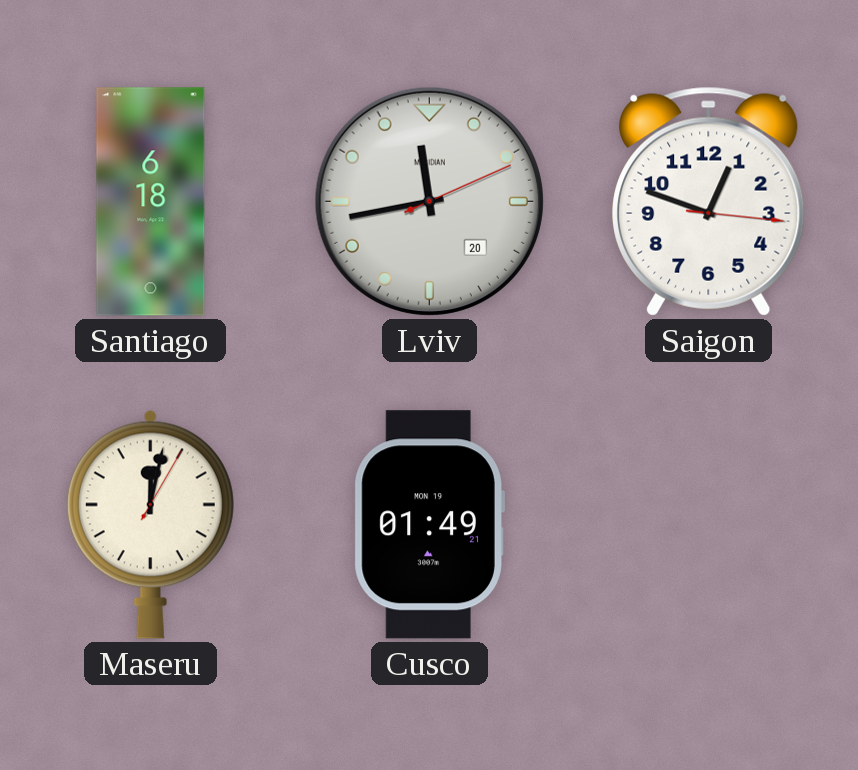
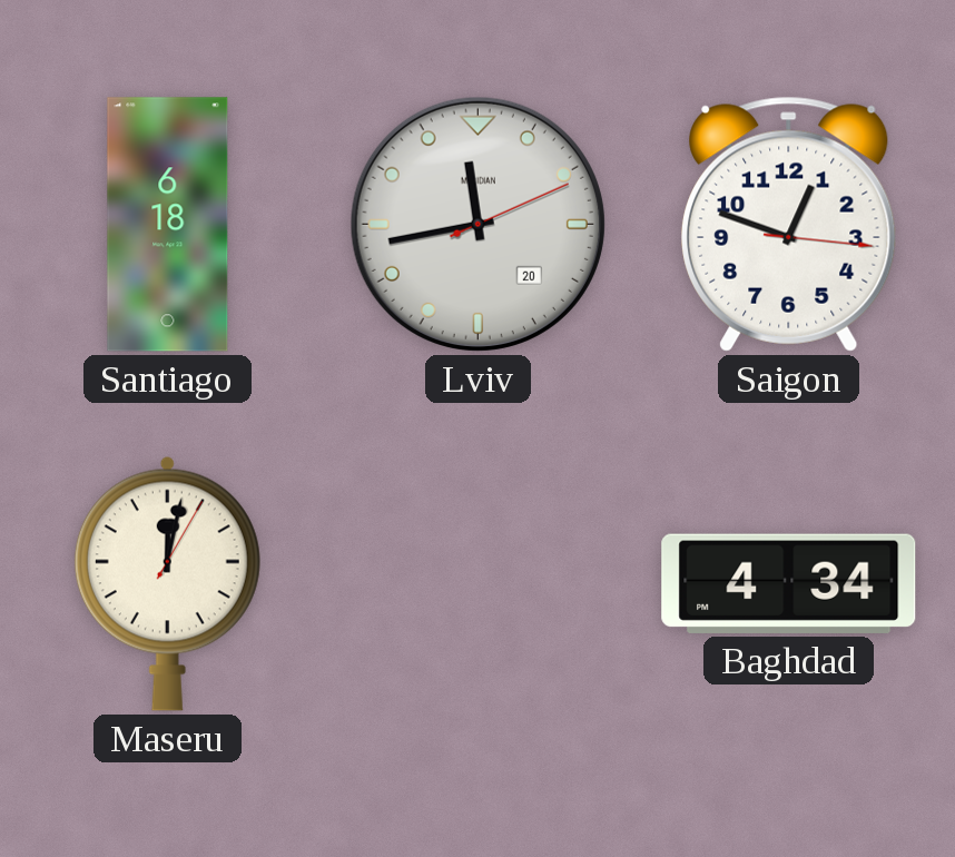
Cusco: 01:49 -> none (429, 525)
Baghdad: none -> 4:34 (789, 583)
